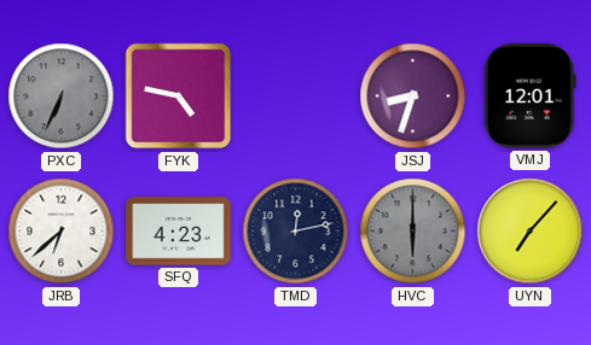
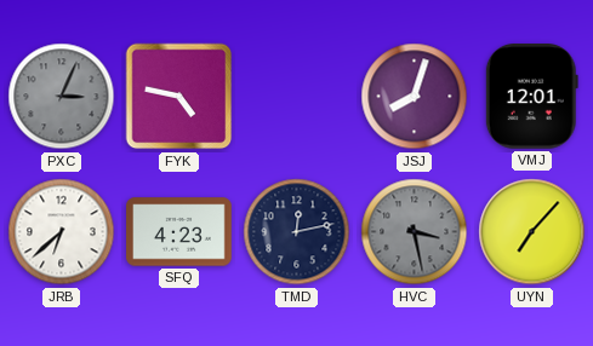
PXC: 6:34 -> 3:04 (62, 97)
JSJ: 8:33 -> 8:03 (415, 97)
HVC: 6:00 -> 3:28 (415, 232)
